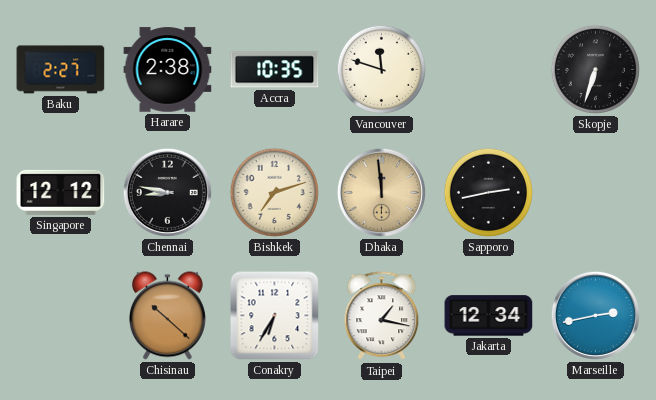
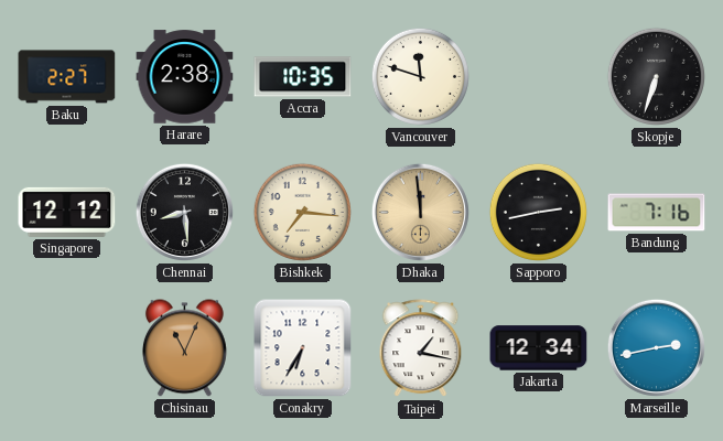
Chennai: 8:47 -> 8:29 (184, 212)
Bishkek: 7:12 -> 7:16 (302, 212)
Bandung: none -> 7:16 (657, 213)
Chisinau: 10:22 -> 11:04 (184, 348)
